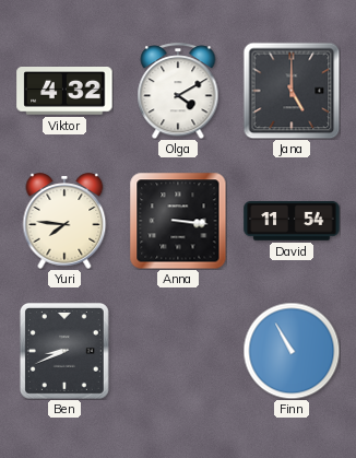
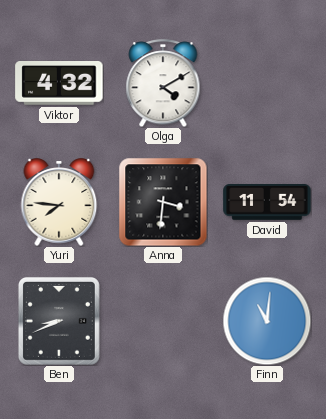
Jana: 5:00 -> none (292, 91)
Anna: 3:16 -> 3:31 (163, 202)
Finn: 10:55 -> 11:01 (267, 321)
